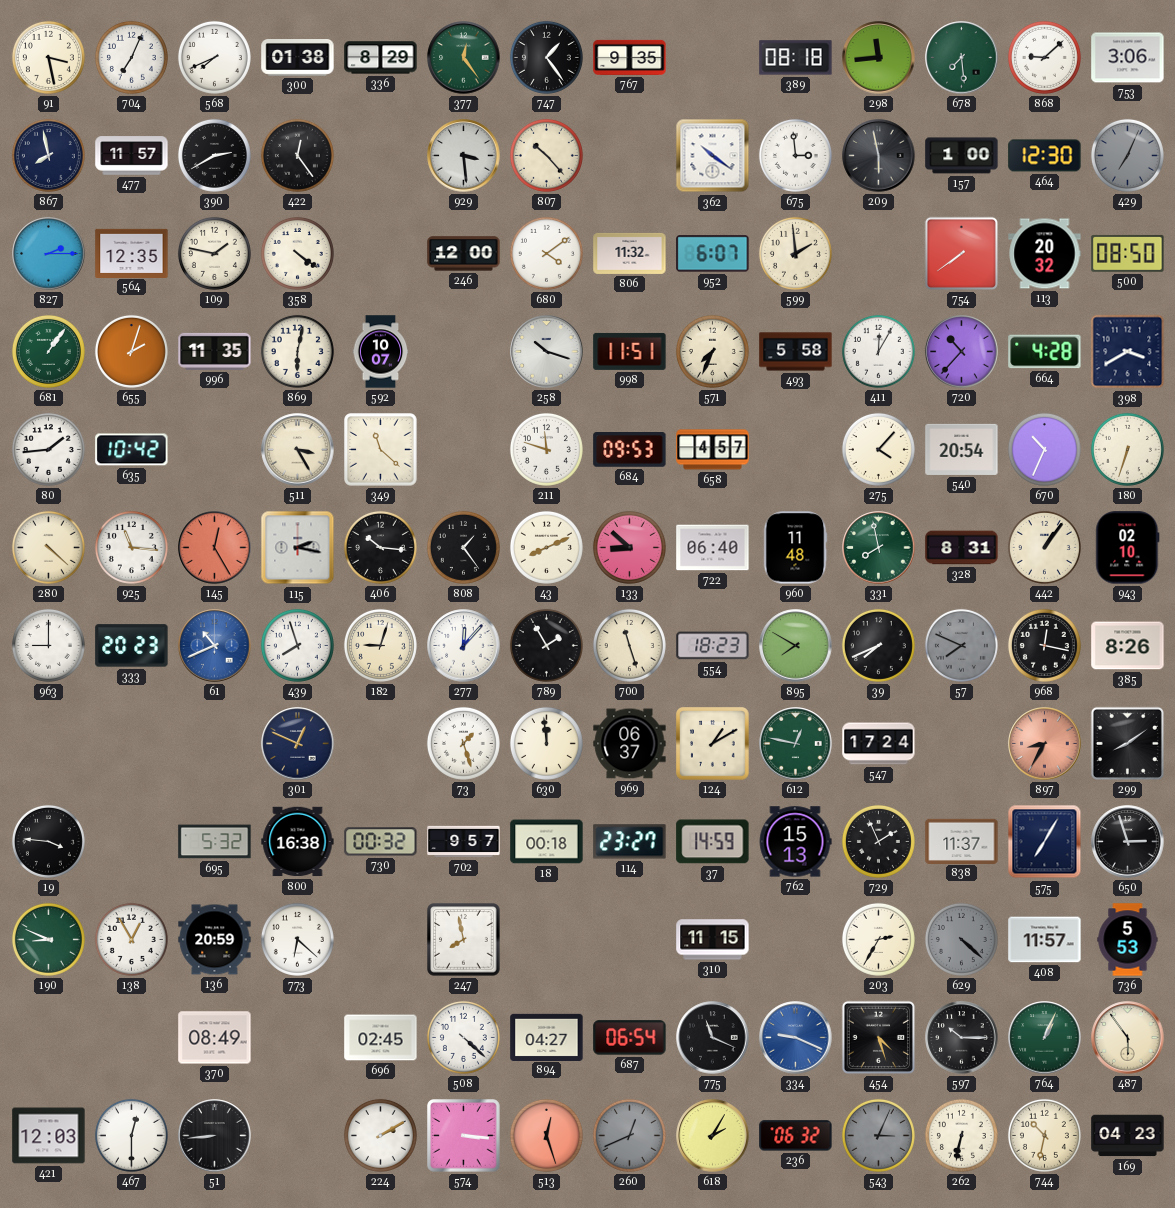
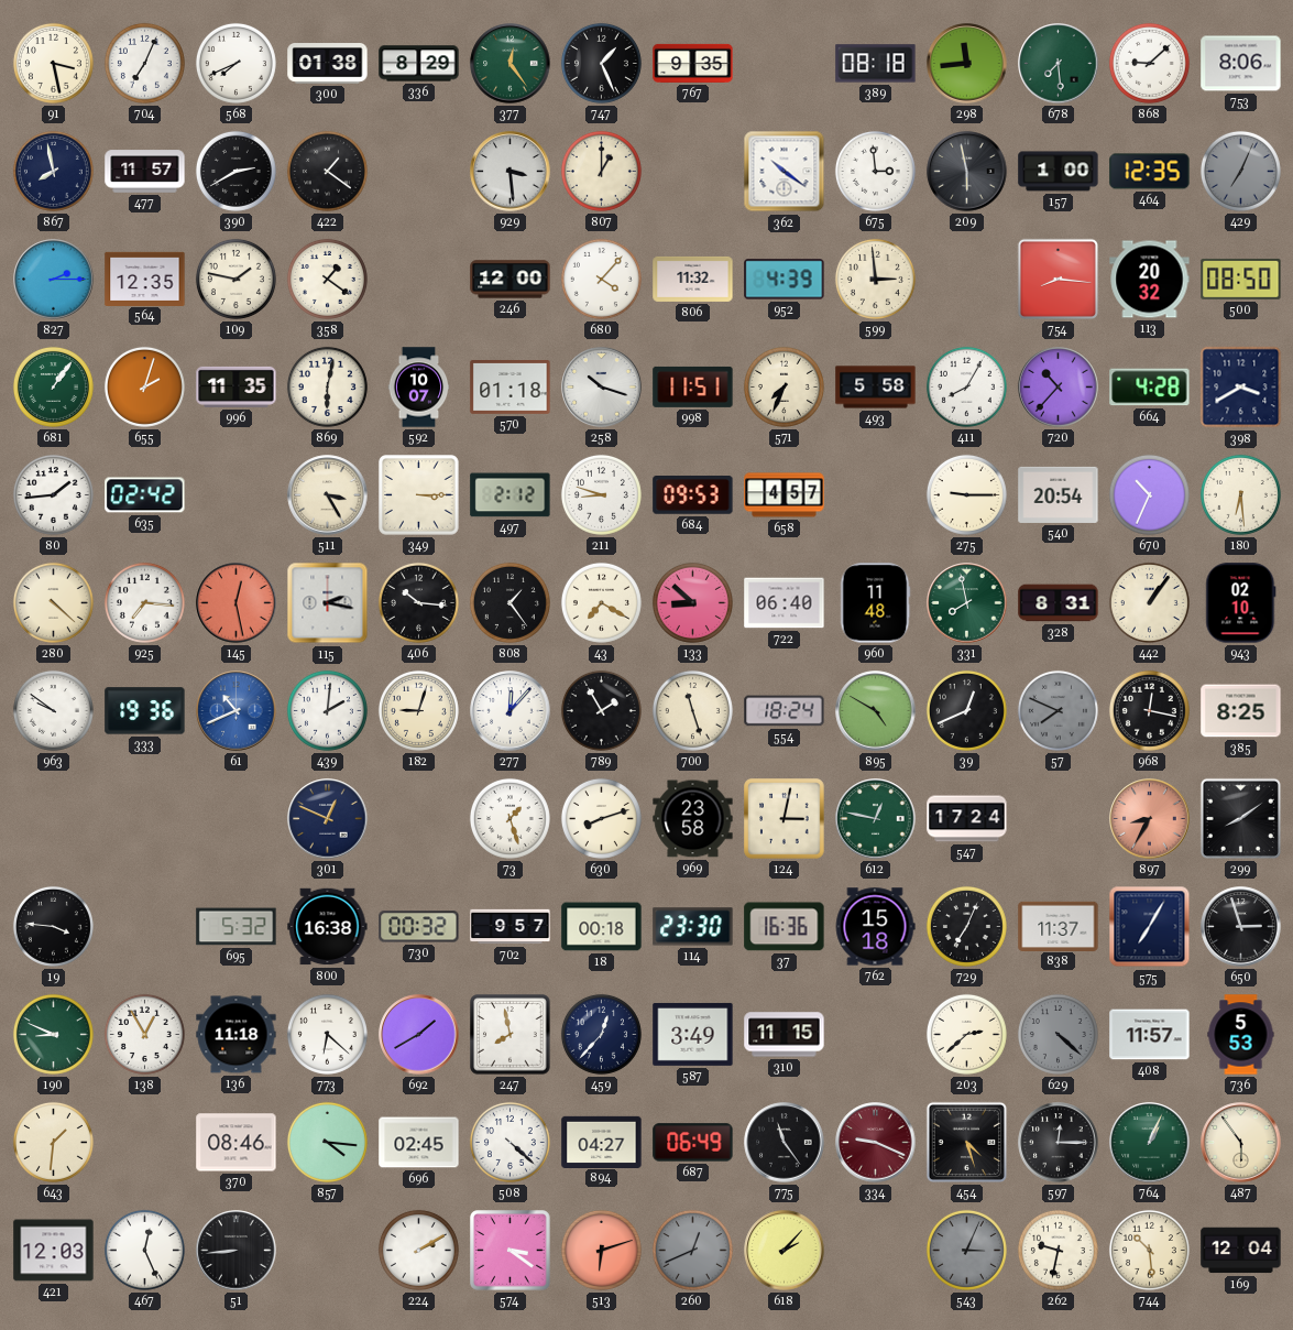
747: 1:24 -> 1:26 (601, 63)
753: 3:06 -> 8:06 (1241, 64)
422: 12:24 -> 1:21 (327, 171)
807: 10:23 -> 1:00 (601, 171)
464: 12:30 -> 12:35 (1150, 172)
358: 4:21 -> 1:21 (327, 279)
680: 4:09 -> 4:07 (601, 279)
952: 6:07 -> 4:39 (785, 280)
599: 1:59 -> 2:59 (875, 279)
754: 7:39 -> 8:16 (1058, 279)
570: none -> 01:18 (511, 388)
411: 12:05 -> 8:05 (966, 386)
635: 10:42 -> 02:42 (145, 495)
349: 11:22 -> 3:15 (419, 495)
497: none -> 2:12 (511, 495)
211: 11:48 -> 8:48 (601, 494)
275: 4:07 -> 9:15 (966, 494)
180: 6:33 -> 6:29 (1240, 494)
925: 11:16 -> 7:16 (144, 602)
145: 12:25 -> 12:28 (237, 603)
43: 8:11 -> 7:20 (601, 602)
963: 9:00 -> 9:51 (53, 710)
333: 20:23 -> 19:36 (145, 711)
439: 7:57 -> 2:01 (327, 710)
554: 18:23 -> 18:24 (785, 711)
895: 7:50 -> 4:50 (876, 711)
39: 7:41 -> 12:41 (966, 710)
385: 8:26 -> 8:25 (1241, 711)
630: 11:59 -> 8:12 (601, 818)
969: 06:37 -> 23:58 (693, 819)
124: 1:10 -> 3:02 (785, 819)
114: 23:27 -> 23:30 (693, 927)
37: 14:59 -> 16:36 (785, 927)
762: 15:13 -> 15:18 (875, 927)
729: 1:56 -> 7:04 (966, 926)
136: 20:59 -> 11:18 (237, 1035)
692: none -> 1:40 (419, 1035)
459: none -> 12:37 (601, 1034)
587: none -> 3:49 (693, 1034)
203: 2:35 -> 2:38 (966, 1034)
643: none -> 1:31 (53, 1142)
370: 08:49 -> 08:46 (237, 1143)
857: none -> 4:16 (327, 1142)
687: 06:54 -> 06:49 (693, 1143)
775: 11:19 -> 11:24 (785, 1143)
334 dial: blue -> burgundy (876, 1143)
597: 10:15 -> 12:15 (1059, 1143)
467: 12:30 -> 12:26 (144, 1250)
574: 3:16 -> 3:21 (511, 1251)
513: 12:27 -> 6:12 (601, 1250)
618: 2:05 -> 2:07 (785, 1251)
236: 06:32 -> none (796, 1136)
262: 6:32 -> 9:32 (1058, 1250)
744: 10:32 -> 10:29 (1149, 1250)
169: 04:23 -> 12:04 (1241, 1251)
